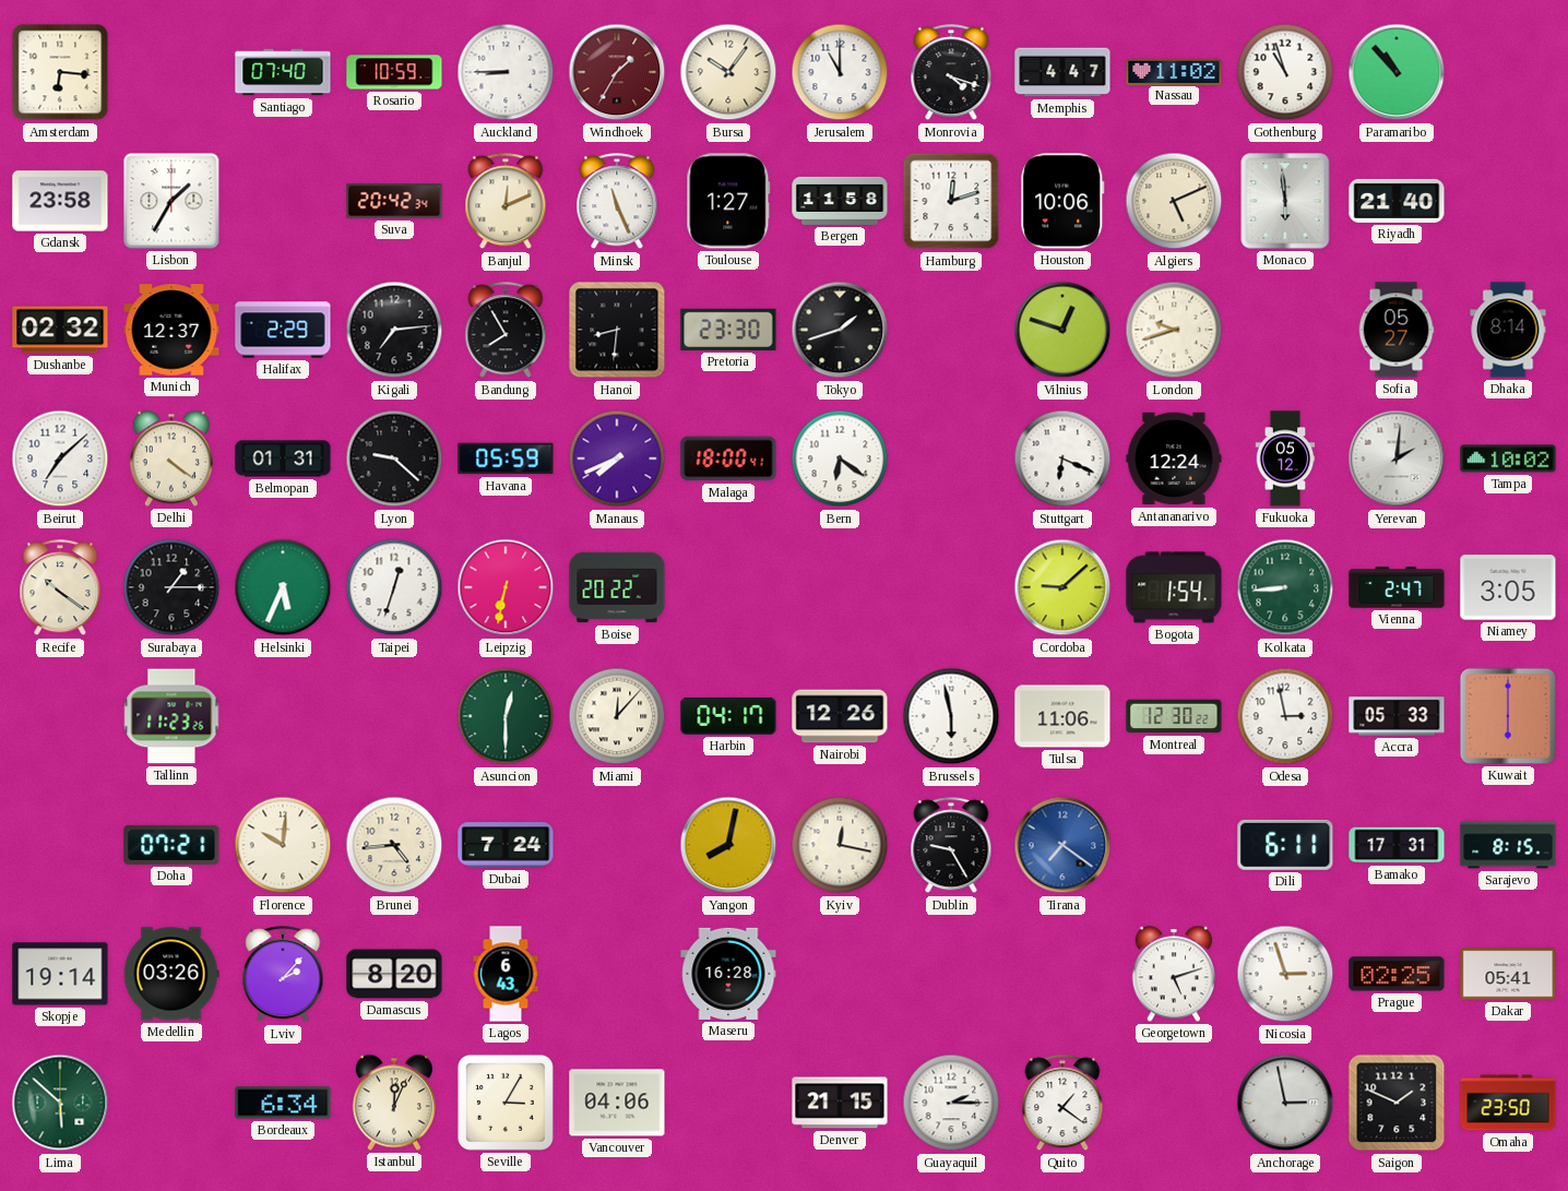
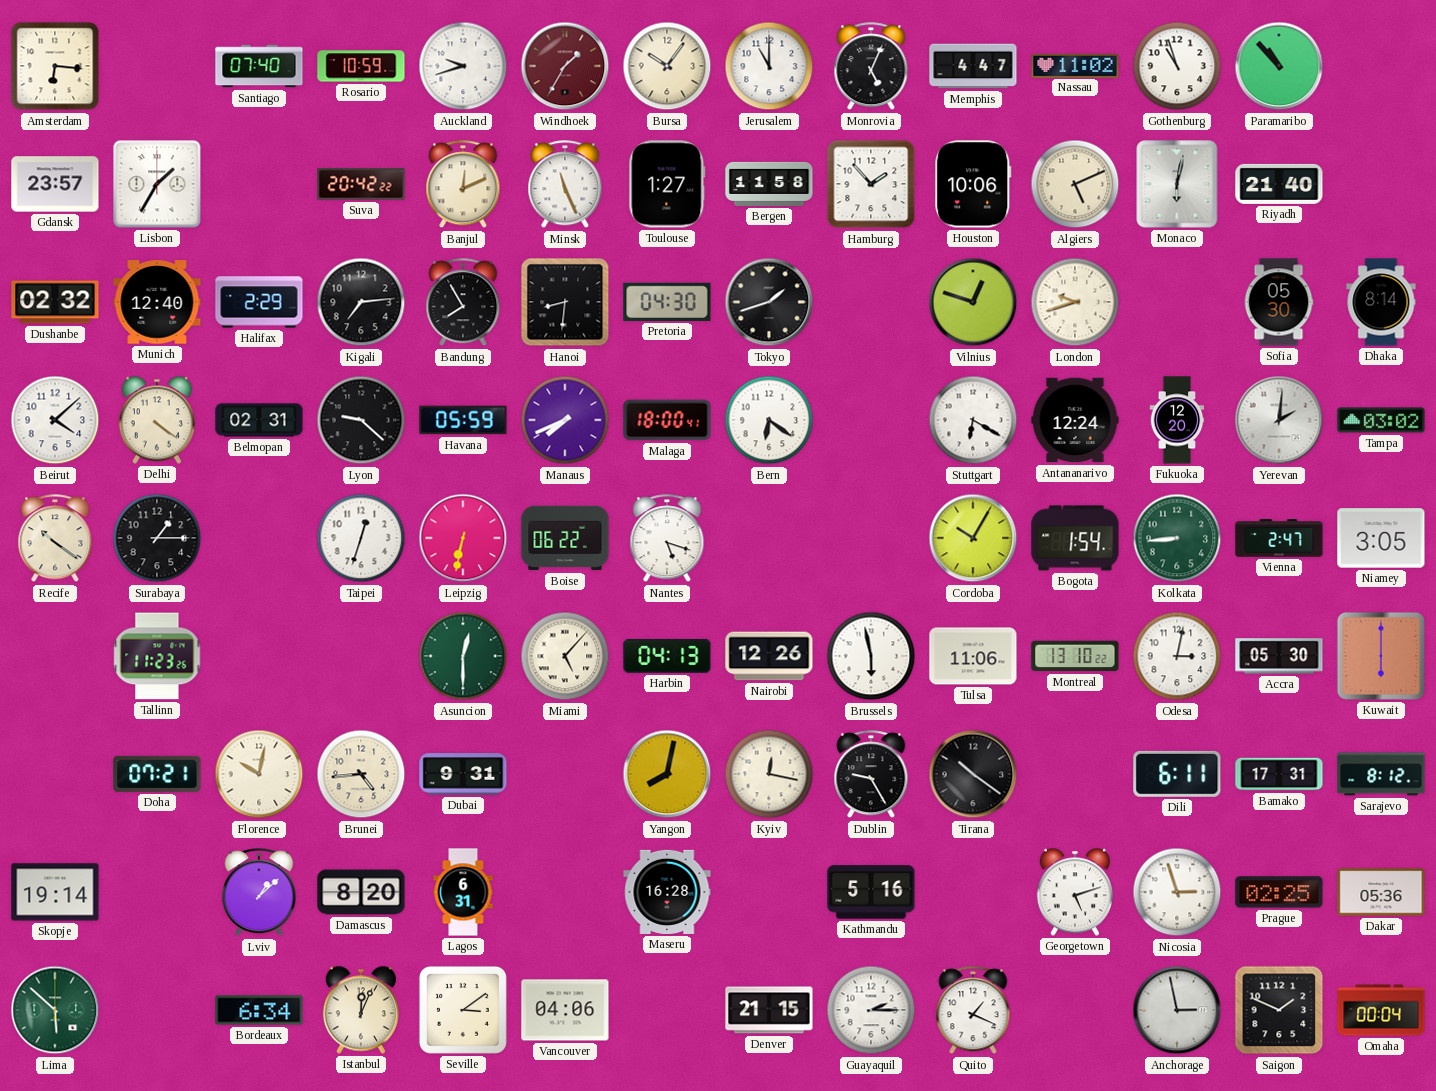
Auckland: 8:45 -> 9:42 (463, 66)
Monrovia: 4:18 -> 5:04 (871, 67)
Gdansk: 23:58 -> 23:57 (55, 184)
Suva: 20:42:34 -> 20:42:22 (361, 184)
Hamburg: 12:12 -> 1:53 (871, 184)
Monaco: 5:59 -> 6:02 (1177, 184)
Munich: 12:37 -> 12:40 (157, 302)
Pretoria: 23:30 -> 04:30 (667, 302)
Sofia: 05:27 -> 05:30 (1279, 302)
Beirut: 7:08 -> 4:08 (55, 420)
Belmopan: 01:31 -> 02:31 (259, 420)
Stuttgart: 6:19 -> 6:20 (973, 420)
Fukuoka: 05:12 -> 12:20 (1177, 420)
Tampa: 10:02 -> 03:02 (1381, 420)
Helsinki: 5:34 -> none (283, 587)
Boise: 20:22 -> 06:22 (565, 538)
Nantes: none -> 5:18 (667, 539)
Cordoba: 9:08 -> 10:05 (973, 538)
Miami: 12:07 -> 5:07 (565, 656)
Harbin: 04:17 -> 04:13 (667, 656)
Montreal: 12:30 -> 13:10 (1075, 656)
Odesa: 2:58 -> 3:02 (1177, 656)
Accra: 05:33 -> 05:30 (1279, 656)
Florence: 10:01 -> 10:02 (259, 774)
Dubai: 7:24 -> 9:31 (463, 774)
Tirana: 7:21 -> 10:21 (973, 774)
Tirana dial: blue -> black (973, 774)
Sarajevo: 8:15 -> 8:12 (1381, 774)
Medellin: 03:26 -> none (171, 974)
Lviv: 2:07 -> 1:08 (259, 893)
Lagos: 6:43 -> 6:31 (463, 892)
Kathmandu: none -> 5:16 (871, 892)
Dakar: 05:41 -> 05:36 (1381, 892)
Seville: 3:05 -> 3:09 (463, 1010)
Quito: 1:21 -> 1:19 (973, 1011)
Omaha: 23:50 -> 00:04 (1381, 1010)
